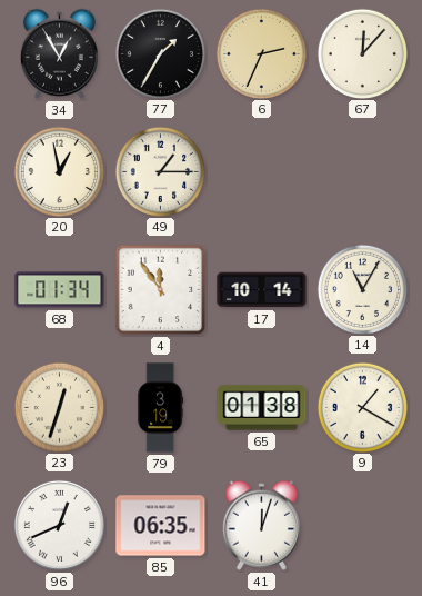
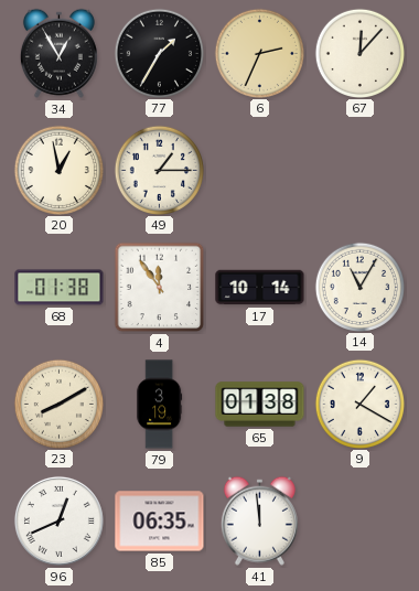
68: 01:34 -> 01:38 (60, 288)
23: 12:33 -> 8:10 (58, 404)
41: 12:03 -> 11:59 (259, 520)
